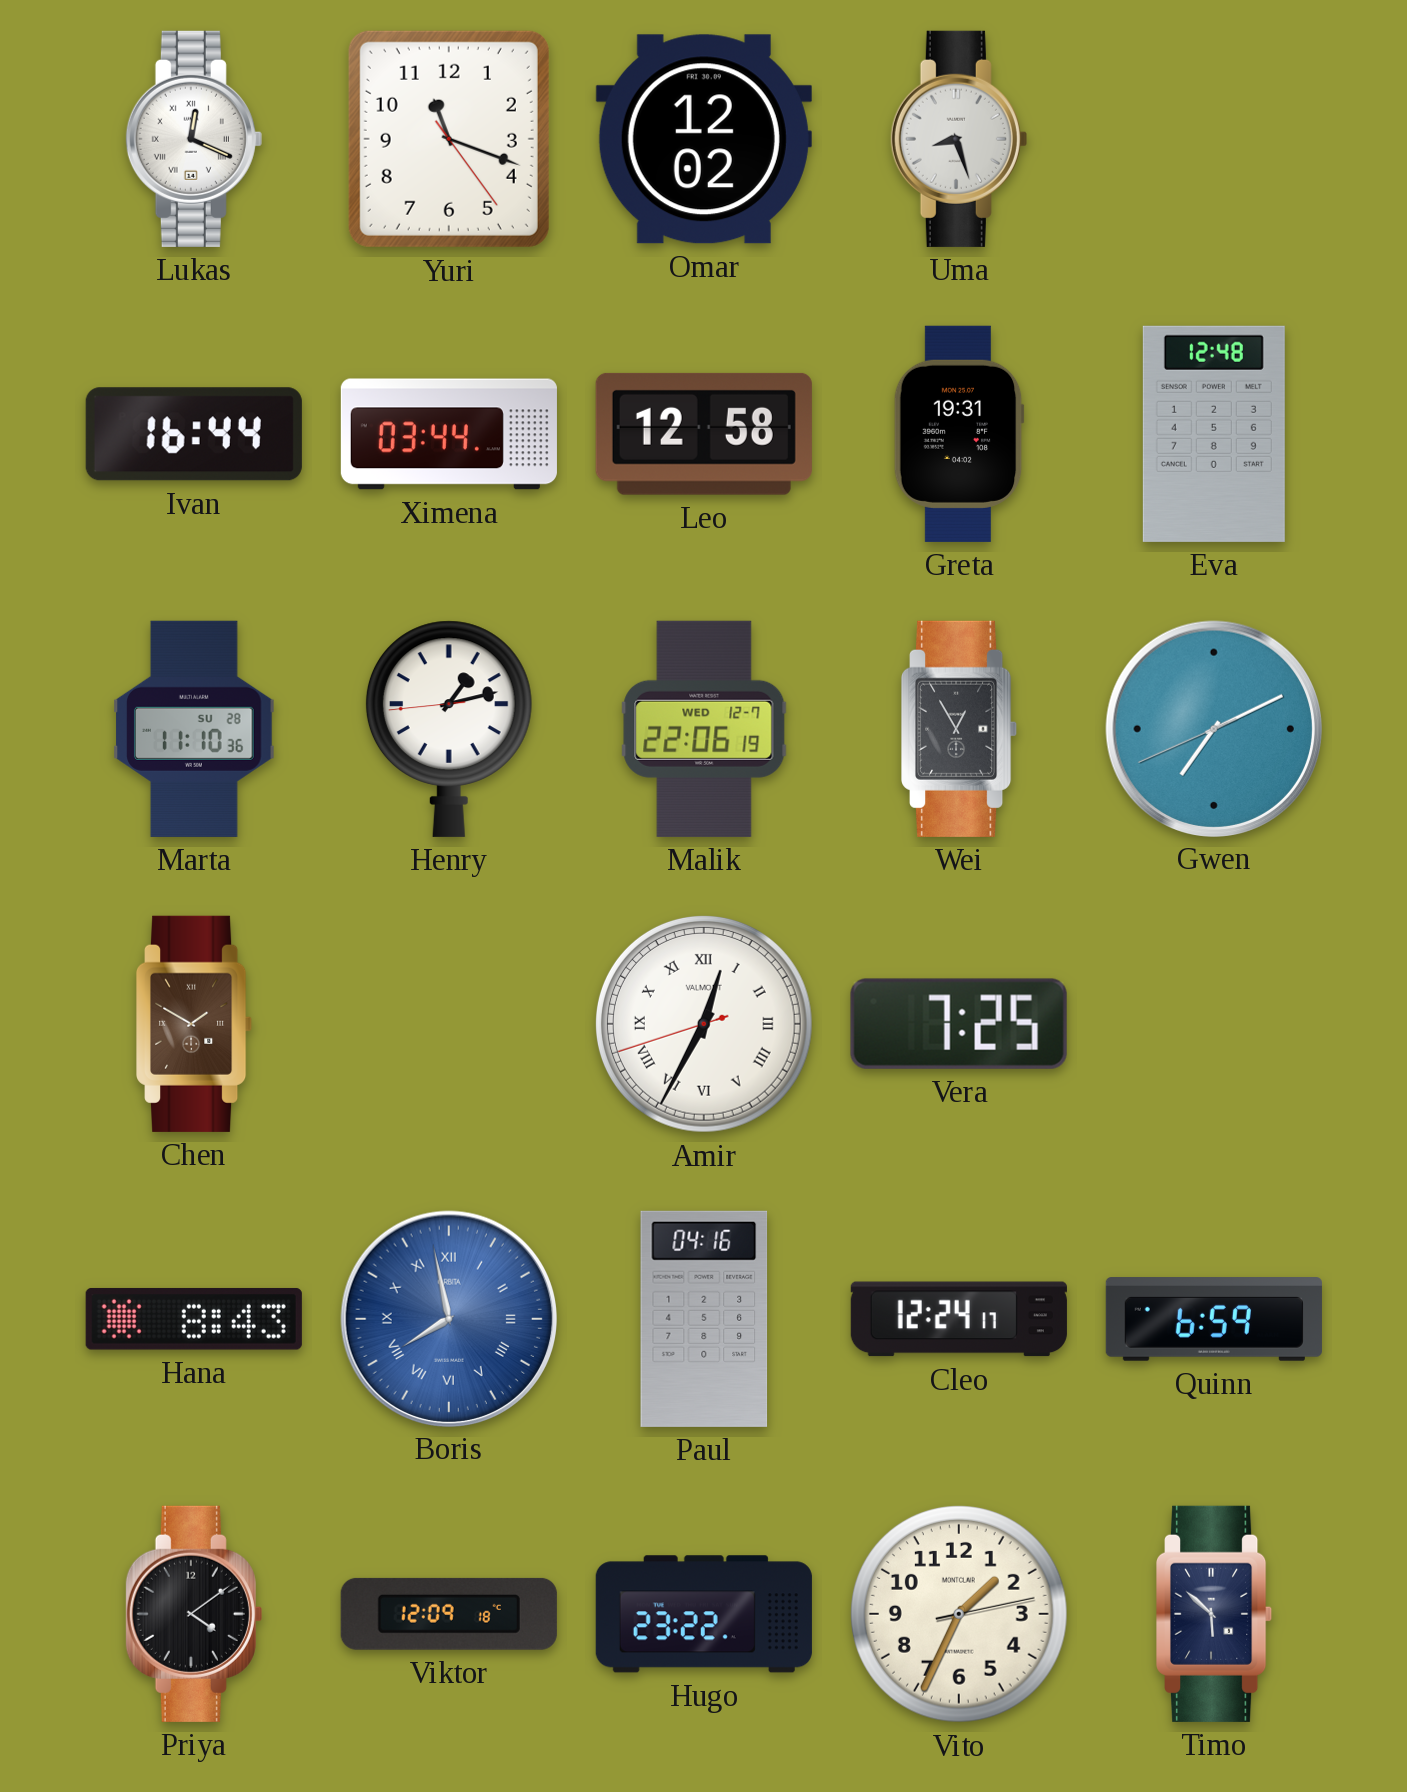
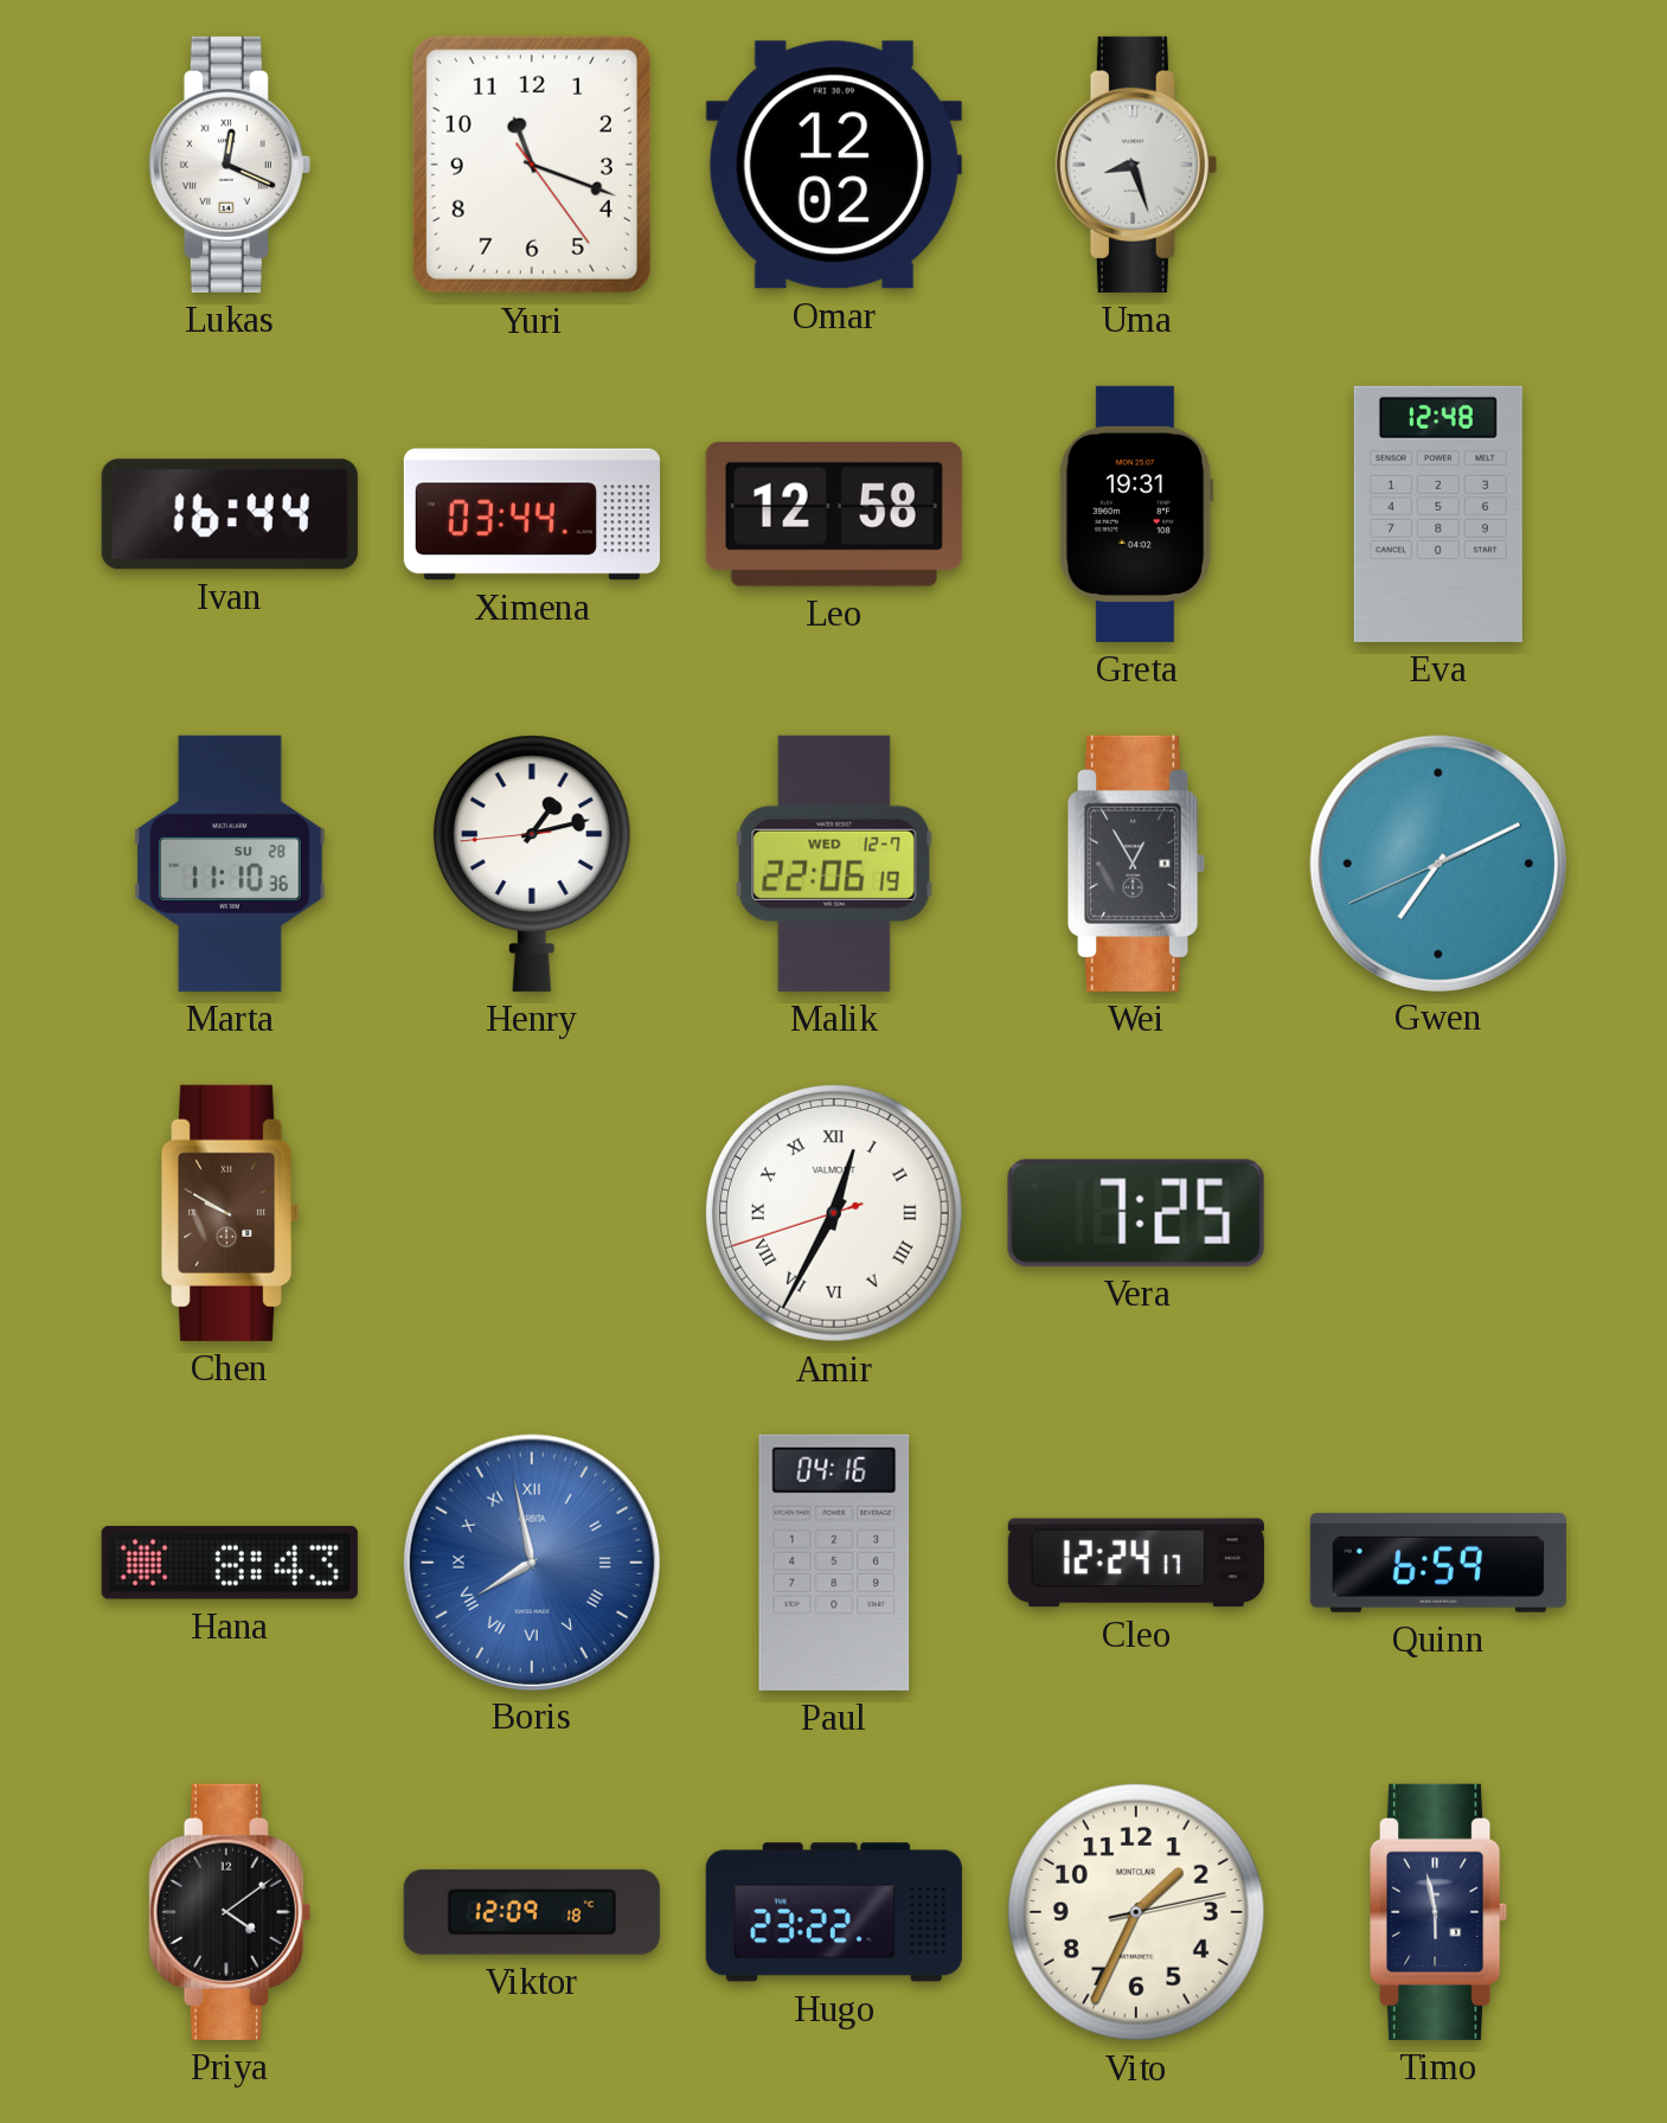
Chen: 1:50 -> 9:50 (231, 1213)
Timo: 5:52 -> 5:58 (1440, 1912)
